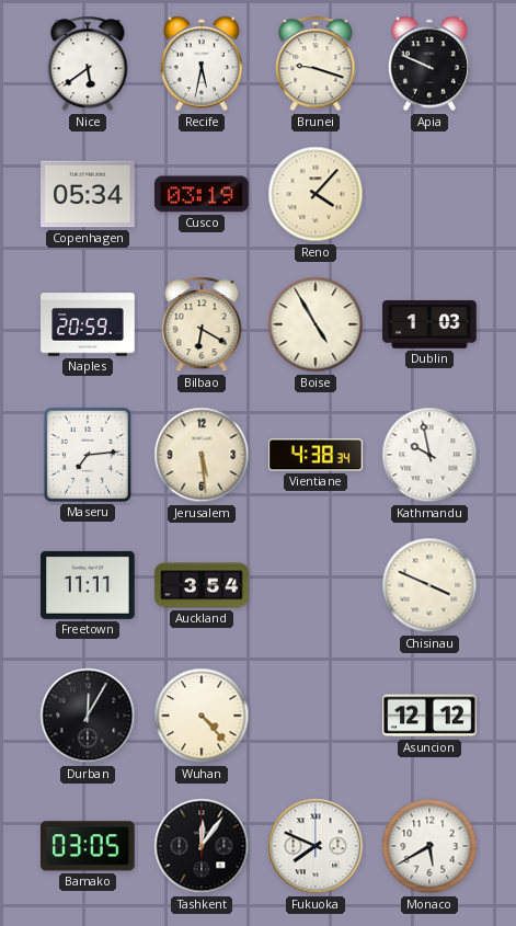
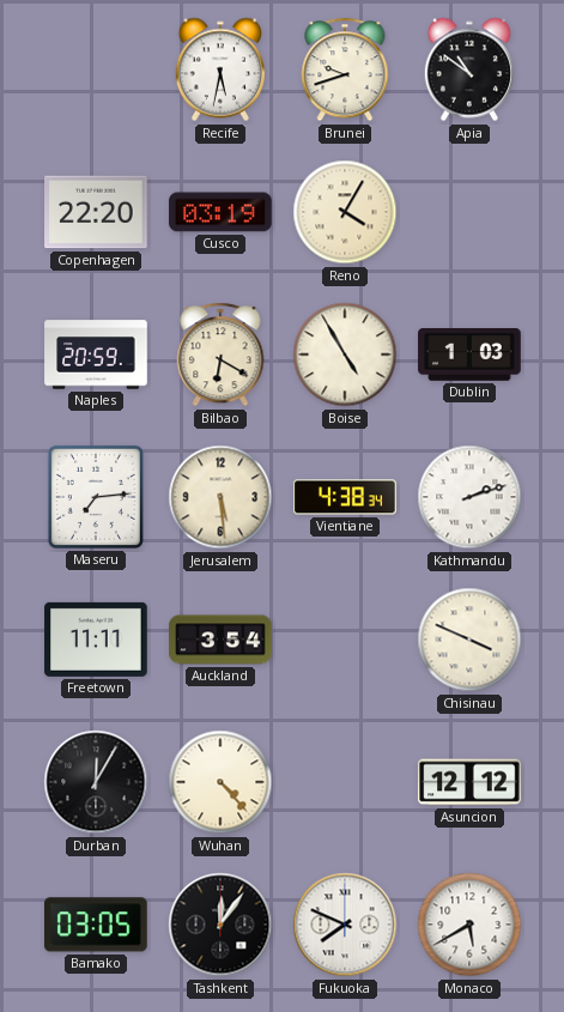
Nice: 5:39 -> none (88, 64)
Brunei: 9:18 -> 9:42 (345, 69)
Apia: 9:49 -> 10:51 (469, 69)
Copenhagen: 05:34 -> 22:20 (96, 212)
Reno: 4:07 -> 4:05 (345, 212)
Kathmandu: 9:58 -> 2:12 (469, 497)
